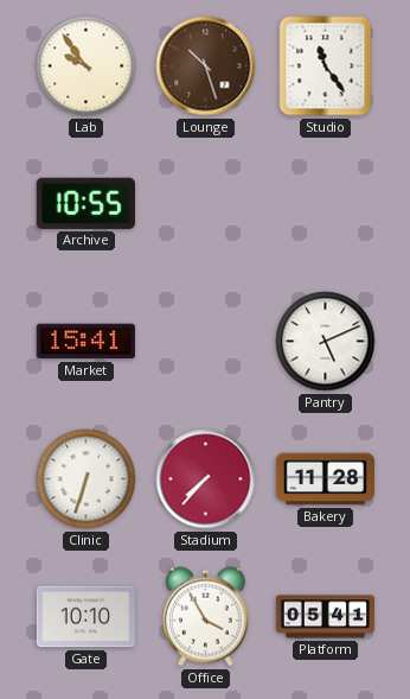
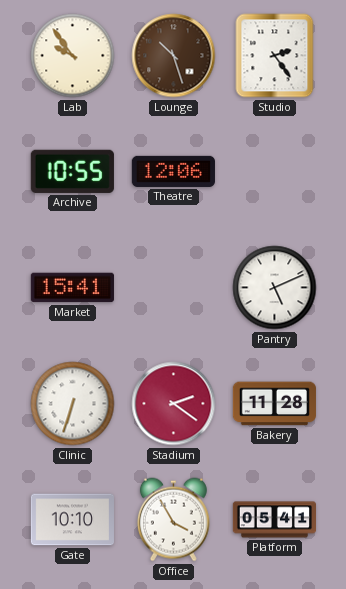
Studio: 11:24 -> 2:24 (275, 56)
Theatre: none -> 12:06 (173, 171)
Stadium: 7:37 -> 2:21 (174, 404)
